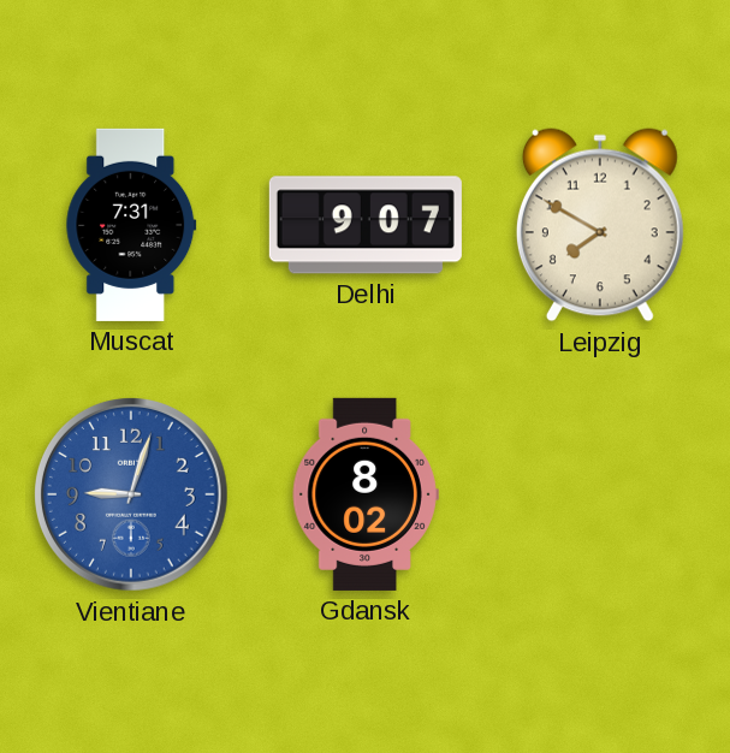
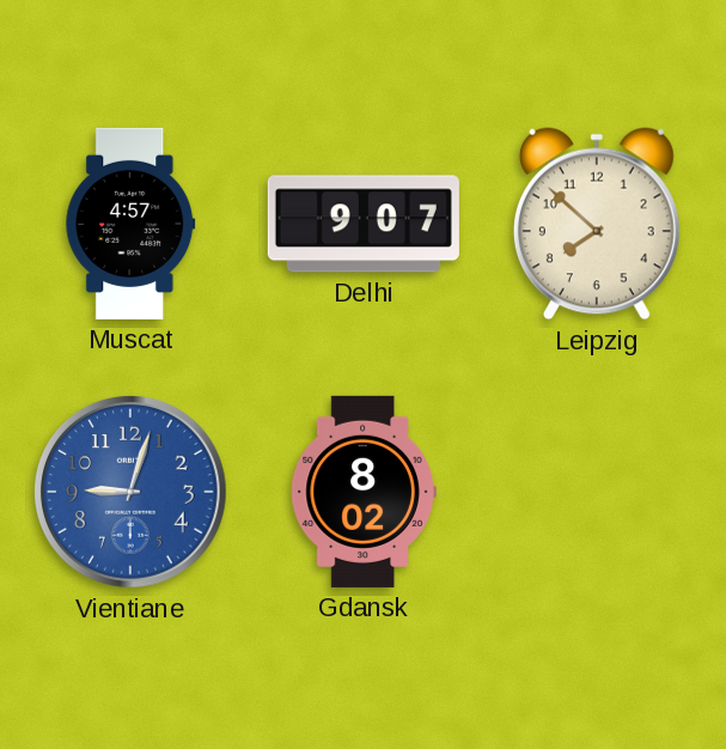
Muscat: 7:31 -> 4:57 (130, 224)
Leipzig: 7:50 -> 7:52 (597, 224)
